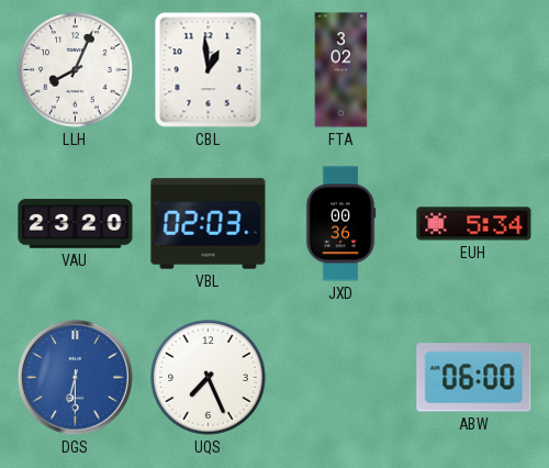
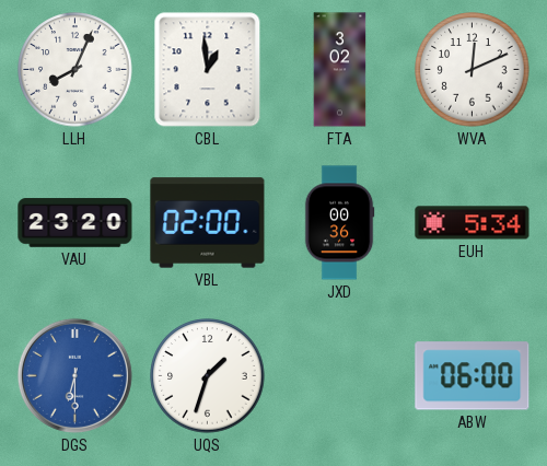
WVA: none -> 12:11 (473, 70)
VBL: 02:03 -> 02:00 (208, 223)
UQS: 7:26 -> 1:33 (208, 376)
